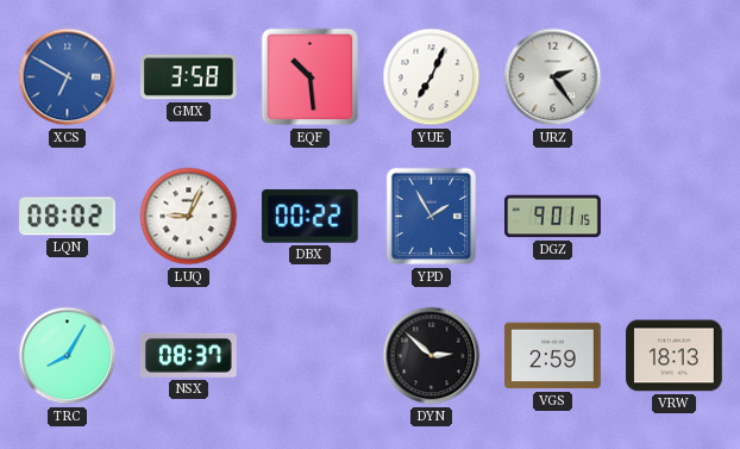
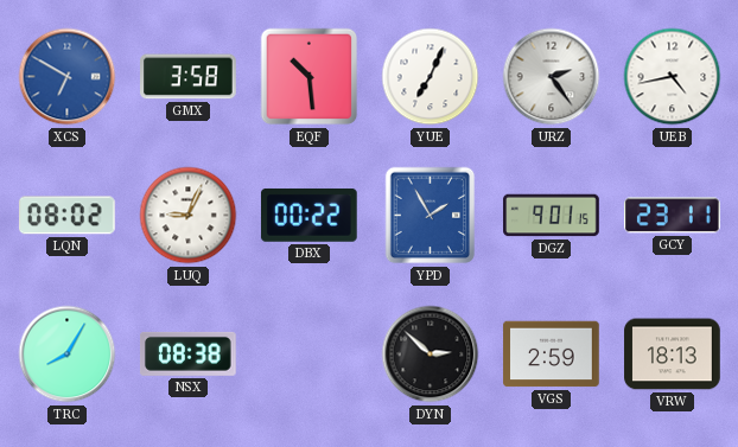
UEB: none -> 4:43 (673, 77)
GCY: none -> 23:11 (673, 216)
NSX: 08:37 -> 08:38 (189, 353)
